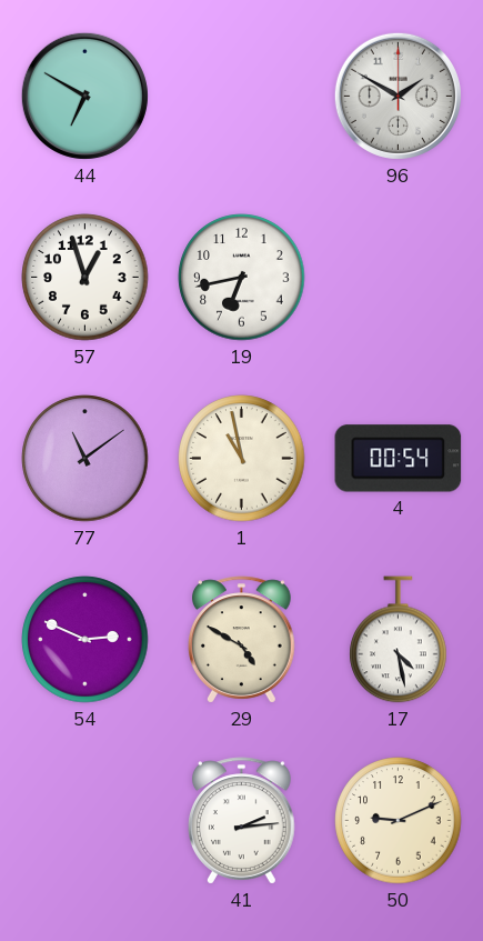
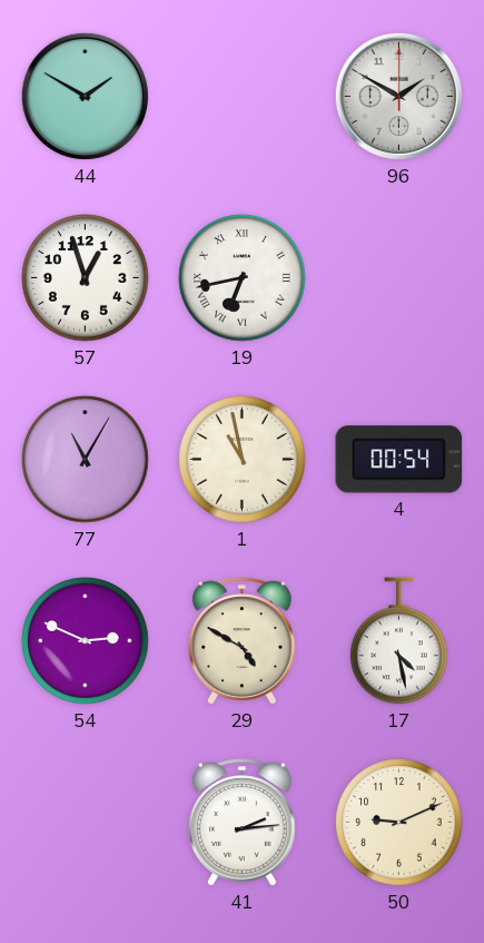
44: 6:50 -> 1:50 (85, 96)
19 numerals: Arabic -> Roman (243, 278)
77: 11:09 -> 11:05 (86, 460)
